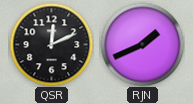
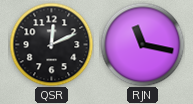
RJN: 1:41 -> 11:17 (142, 44)
